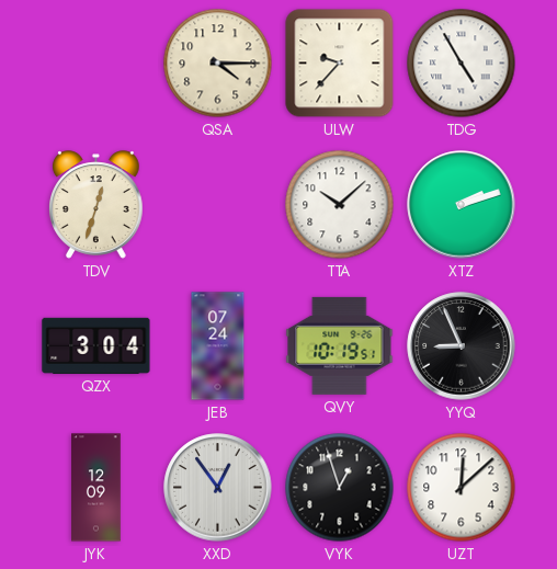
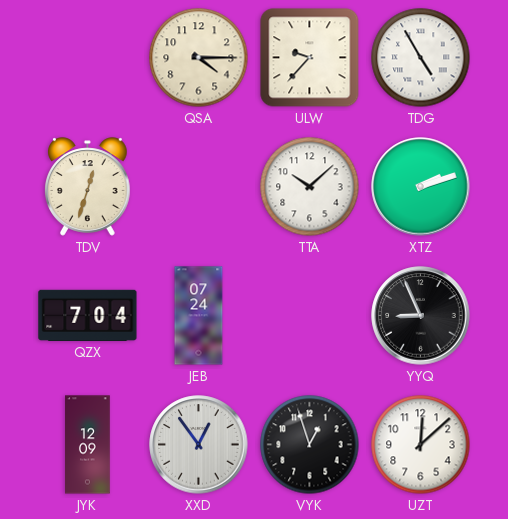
QZX: 3:04 -> 7:04 (88, 315)
QVY: 10:19 -> none (340, 345)
